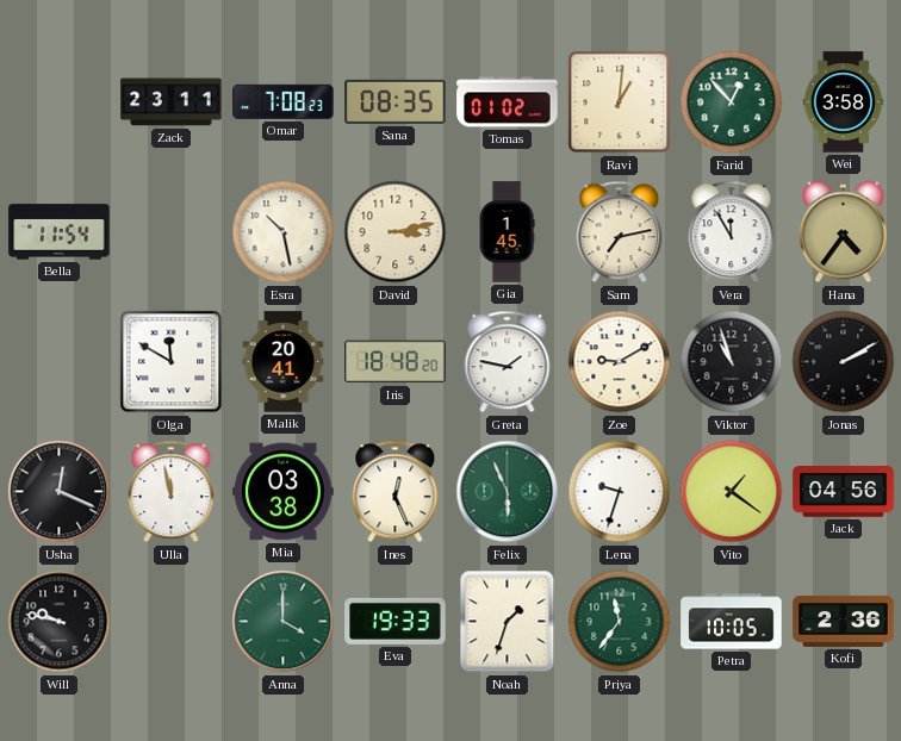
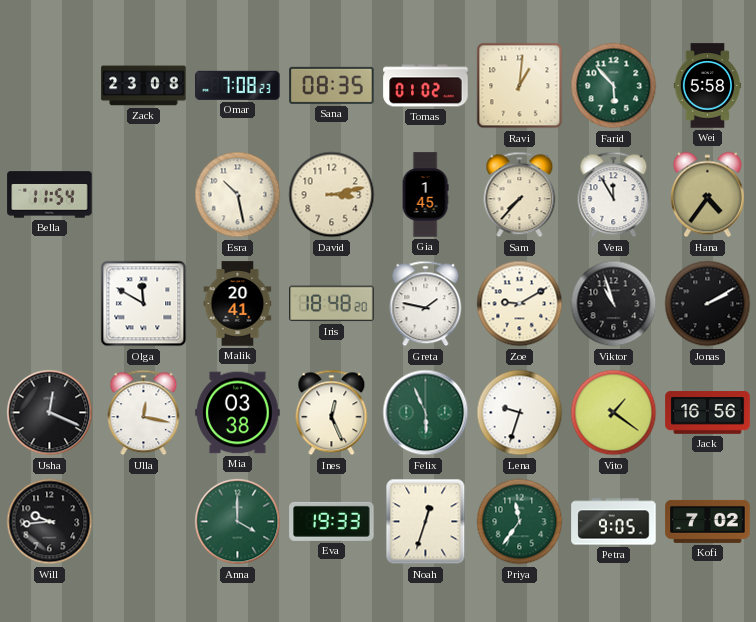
Zack: 23:11 -> 23:08 (144, 86)
Farid: 12:53 -> 5:53 (614, 86)
Wei: 3:58 -> 5:58 (708, 86)
Sam: 7:13 -> 7:37 (520, 195)
Ulla: 11:58 -> 12:17 (144, 413)
Jack: 04:56 -> 16:56 (708, 413)
Will: 9:47 -> 9:44 (50, 522)
Noah: 1:33 -> 12:33 (426, 522)
Petra: 10:05 -> 9:05 (614, 522)
Kofi: 2:36 -> 7:02 (708, 521)
